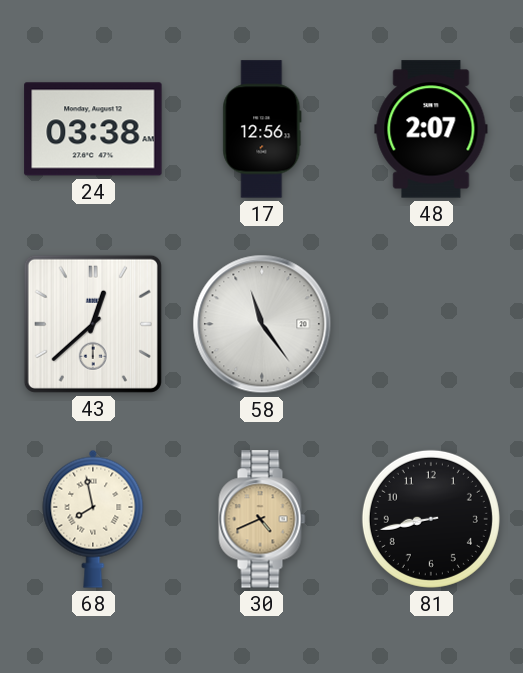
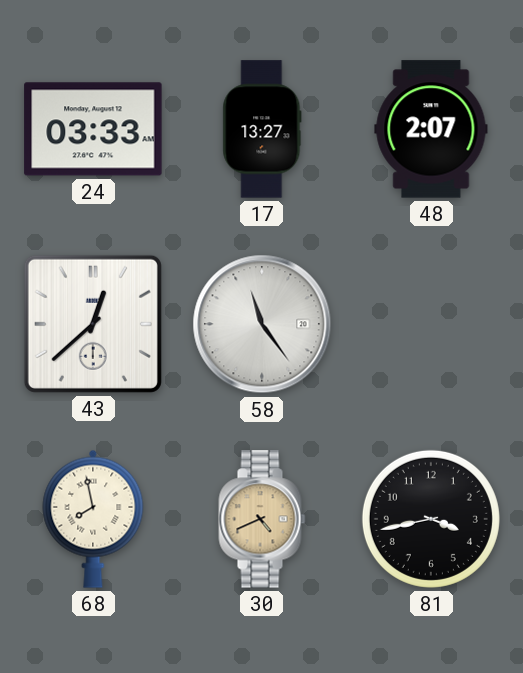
24: 03:38 -> 03:33 (93, 129)
17: 12:56 -> 13:27 (262, 129)
81: 8:43 -> 3:43 (431, 519)
